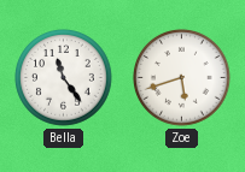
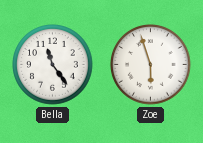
Zoe: 5:42 -> 5:57 (151, 65)
